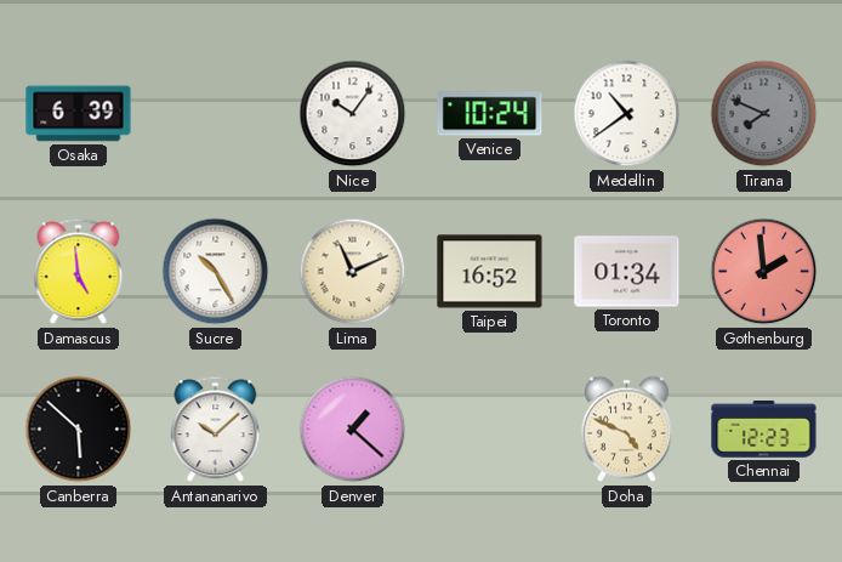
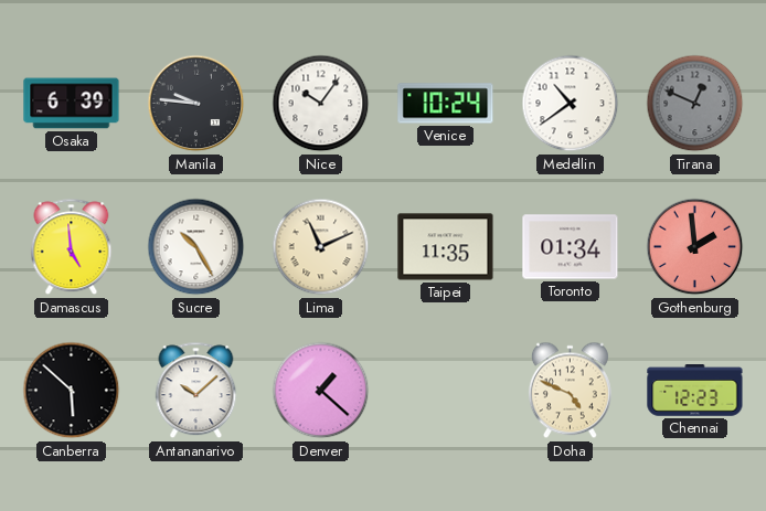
Manila: none -> 9:46 (196, 104)
Tirana: 7:49 -> 12:49 (695, 104)
Taipei: 16:52 -> 11:35 (446, 247)
